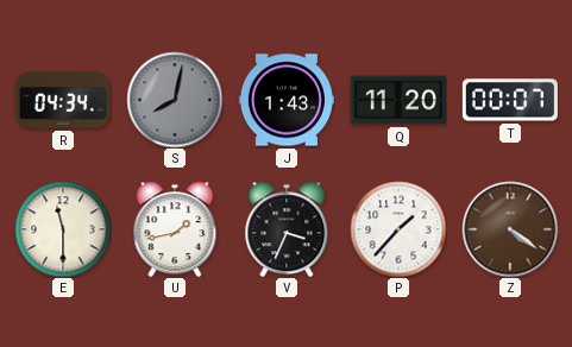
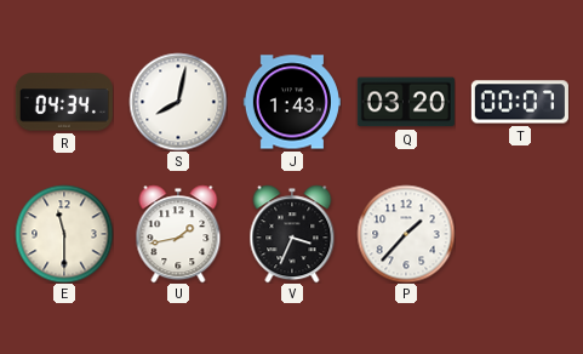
S dial: grey -> white (178, 102)
Q: 11:20 -> 03:20 (406, 102)
Z: 4:21 -> none (510, 229)
